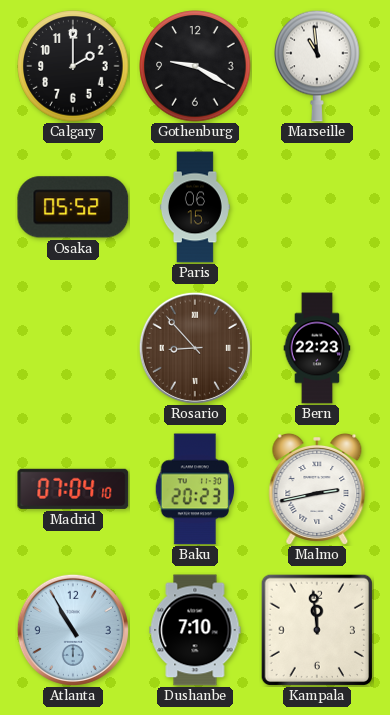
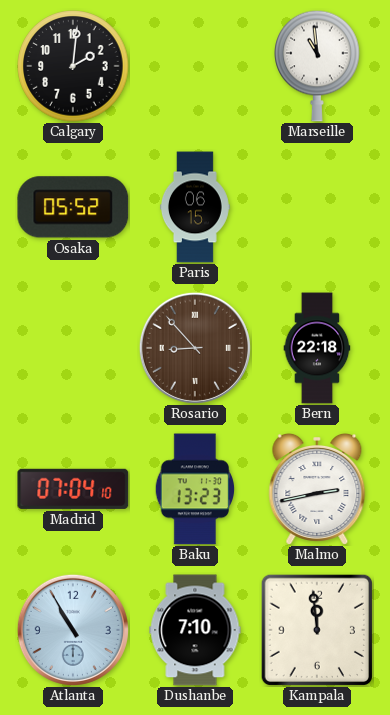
Calgary: 2:00 -> 2:01 (73, 66)
Gothenburg: 9:20 -> none (195, 66)
Bern: 22:23 -> 22:18 (317, 348)
Baku: 20:23 -> 13:23 (195, 489)
